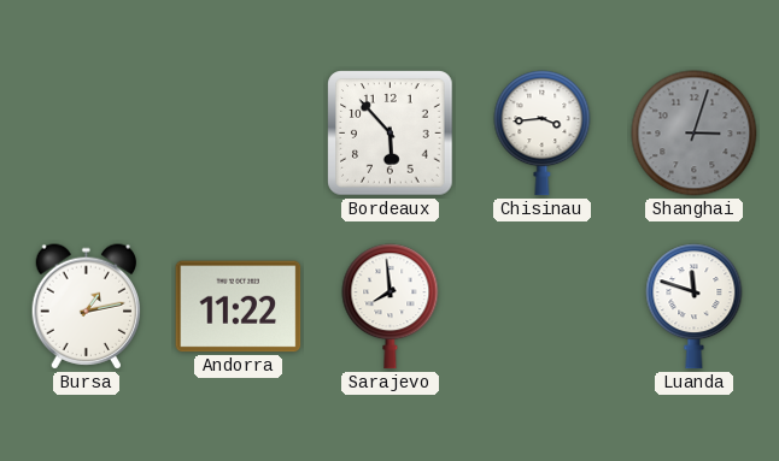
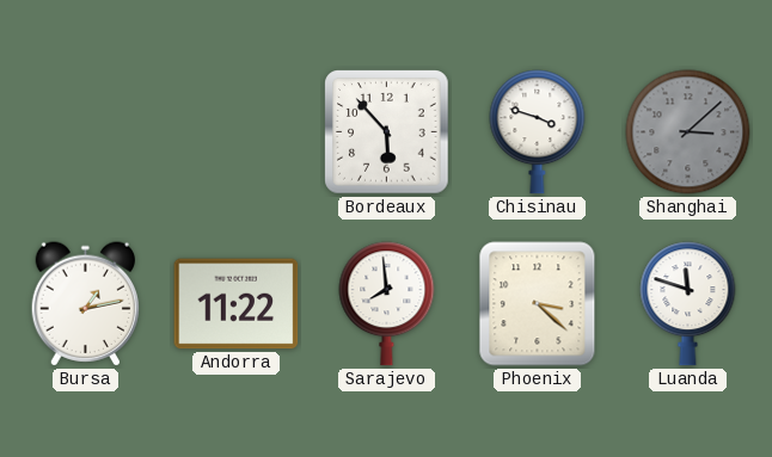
Chisinau: 3:44 -> 3:48 (538, 132)
Shanghai: 3:03 -> 3:08 (688, 132)
Phoenix: none -> 3:22 (538, 304)
